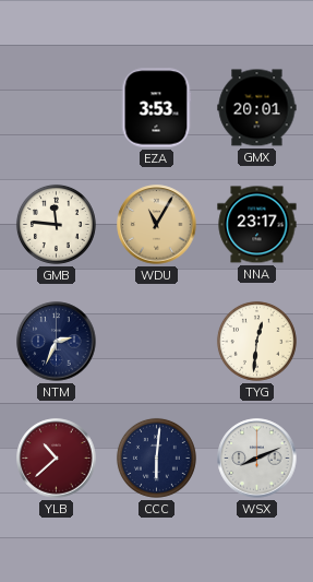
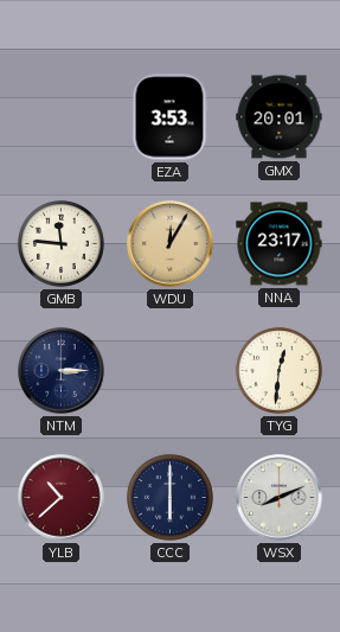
WDU: 11:05 -> 12:05 (171, 244)
NTM: 2:34 -> 3:15 (62, 371)
CCC: 6:01 -> 6:00 (169, 497)
